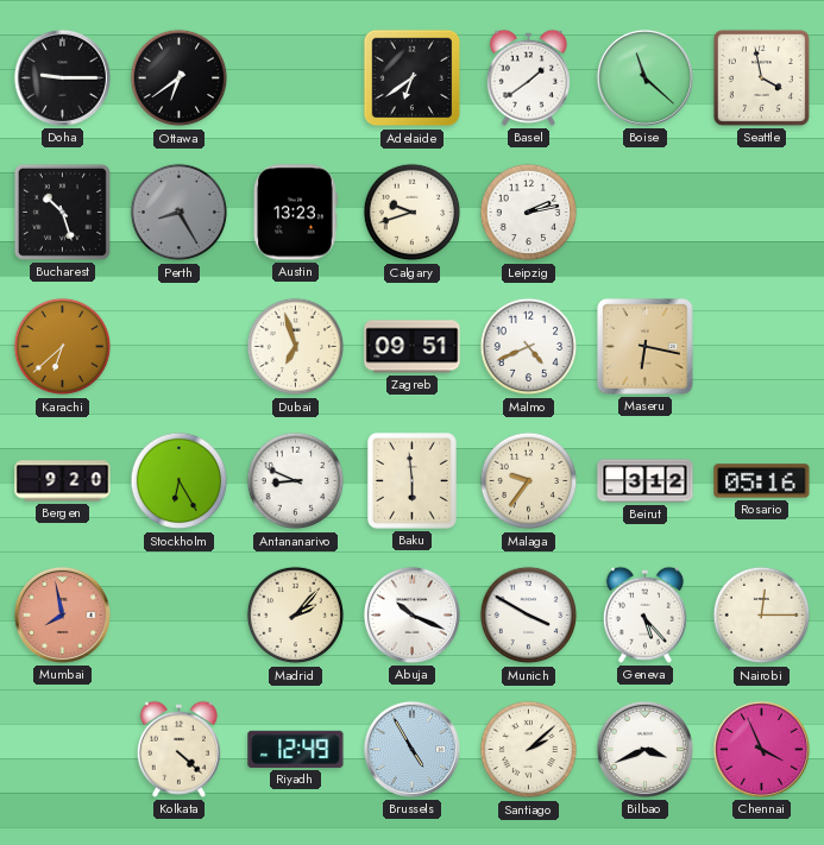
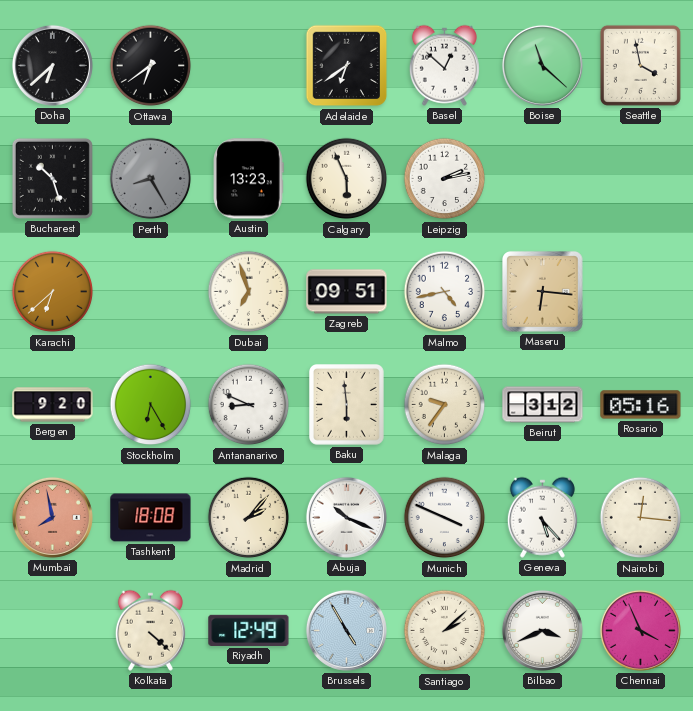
Doha: 9:15 -> 6:38 (52, 65)
Basel: 1:39 -> 12:52 (444, 65)
Calgary: 9:42 -> 5:56 (347, 179)
Malmo: 4:41 -> 4:43 (445, 292)
Maseru: 6:17 -> 6:16 (543, 292)
Tashkent: none -> 18:08 (151, 518)
Munich: 3:50 -> 3:49 (445, 518)
Nairobi: 12:15 -> 12:16 (641, 518)
